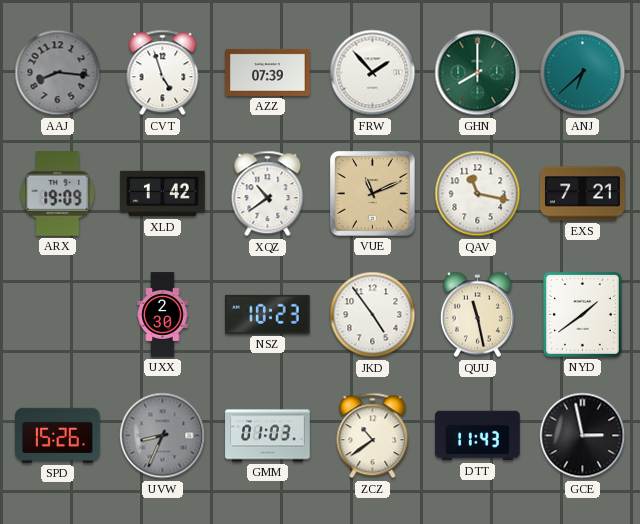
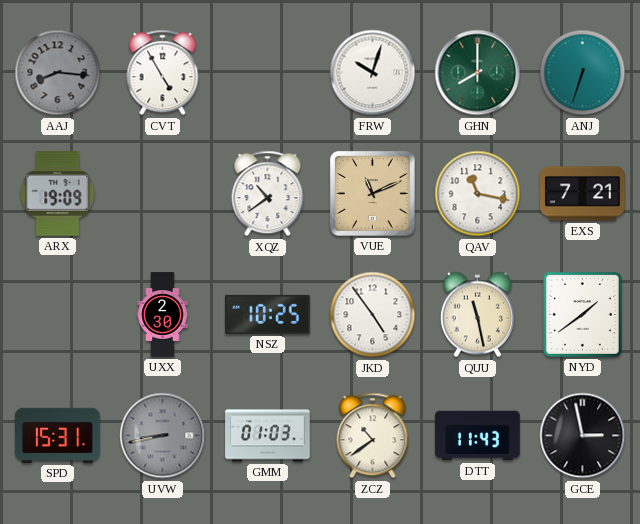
CVT: 4:57 -> 4:55 (163, 73)
AZZ: 07:39 -> none (268, 72)
FRW: 1:53 -> 10:03 (373, 73)
ANJ: 6:38 -> 6:33 (583, 73)
XLD: 1:42 -> none (163, 194)
NSZ: 10:23 -> 10:25 (268, 314)
SPD: 15:26 -> 15:31 (58, 435)
UVW: 8:34 -> 8:43 (163, 436)
